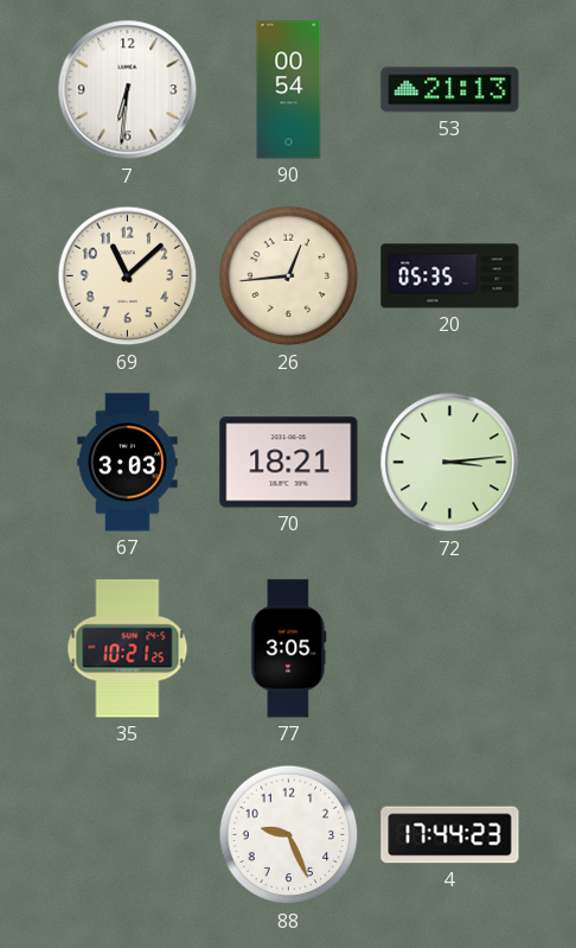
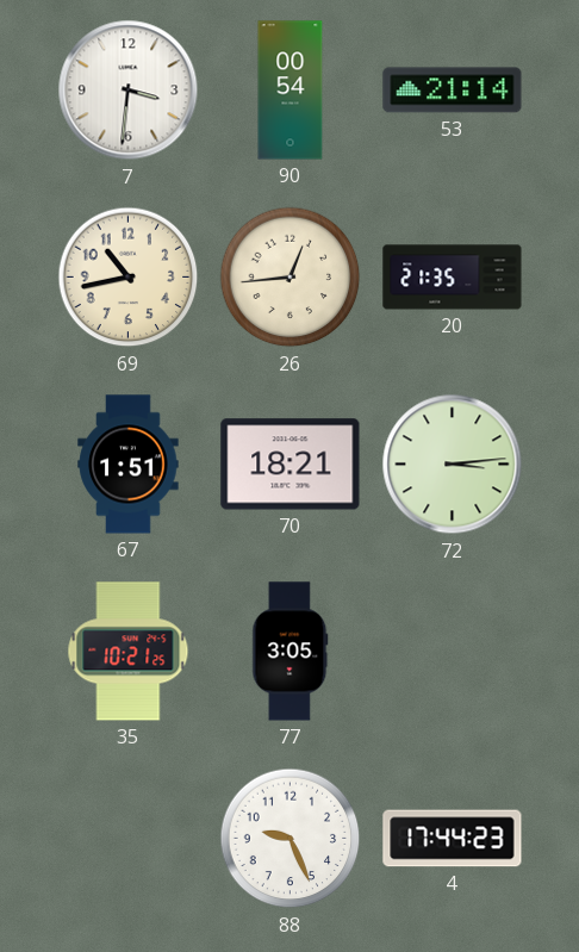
7: 6:31 -> 3:31 (129, 91)
53: 21:13 -> 21:14 (453, 91)
69: 11:08 -> 10:43 (129, 278)
20: 05:35 -> 21:35 (453, 278)
67: 3:03 -> 1:51 (129, 465)
